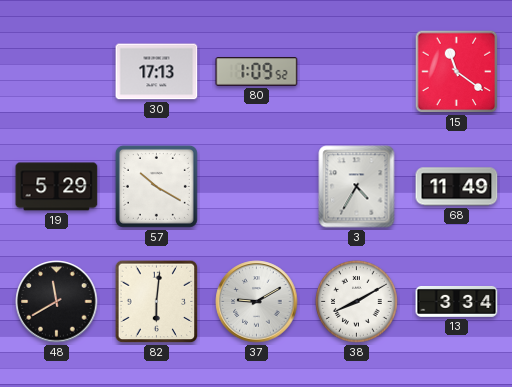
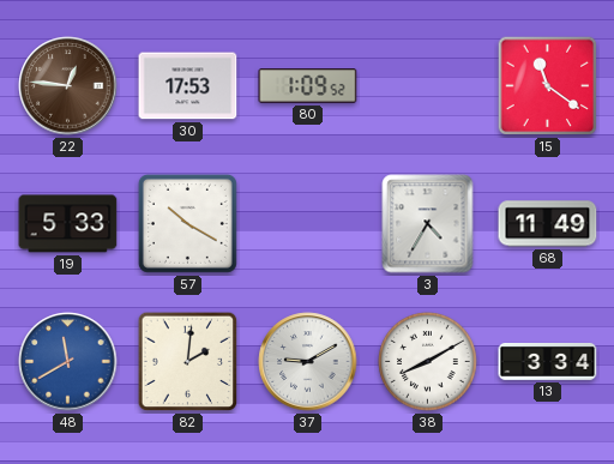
22: none -> 12:46 (68, 86)
30: 17:13 -> 17:53 (188, 86)
19: 5:29 -> 5:33 (68, 224)
48 dial: black -> blue (68, 362)
82: 6:01 -> 2:01 (188, 362)
